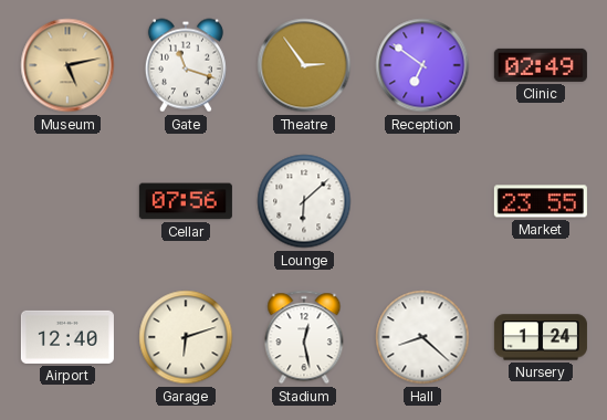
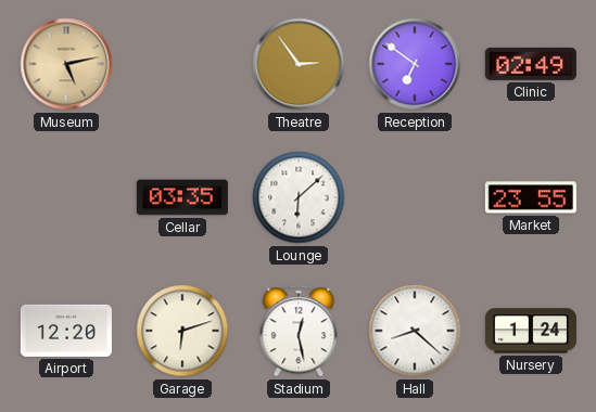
Gate: 11:18 -> none (186, 65)
Cellar: 07:56 -> 03:35 (182, 197)
Airport: 12:40 -> 12:20 (66, 331)
